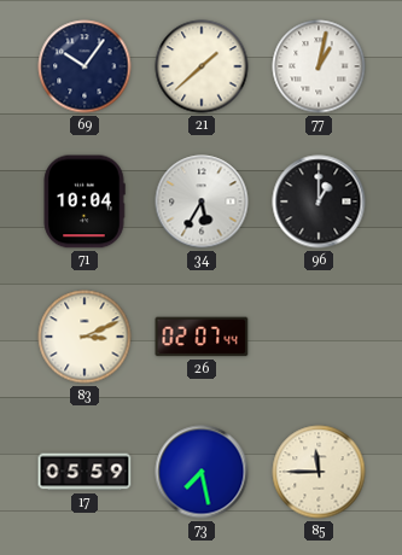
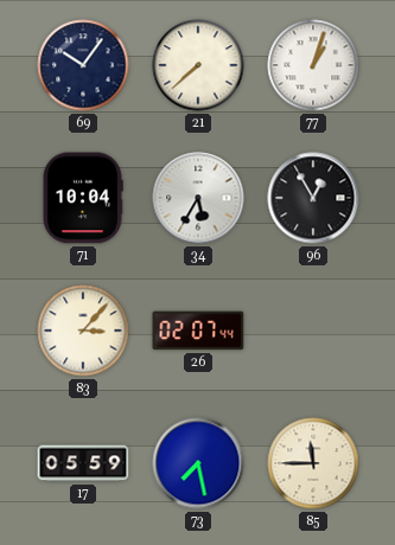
21: 1:38 -> 7:38 (198, 65)
77: 1:02 -> 1:03 (313, 65)
96: 1:00 -> 12:55 (313, 198)
83: 3:11 -> 3:07 (83, 331)
